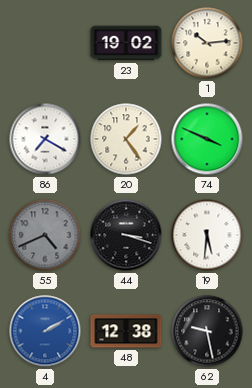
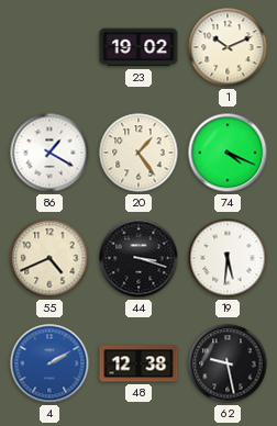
1: 10:14 -> 10:11 (228, 47)
86: 7:20 -> 1:20 (49, 153)
74: 3:49 -> 4:19 (228, 153)
55 dial: grey -> cream (49, 258)
